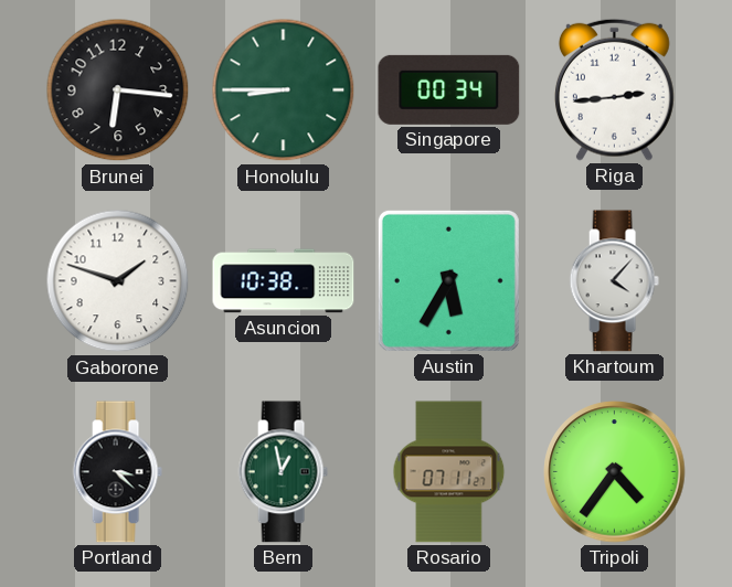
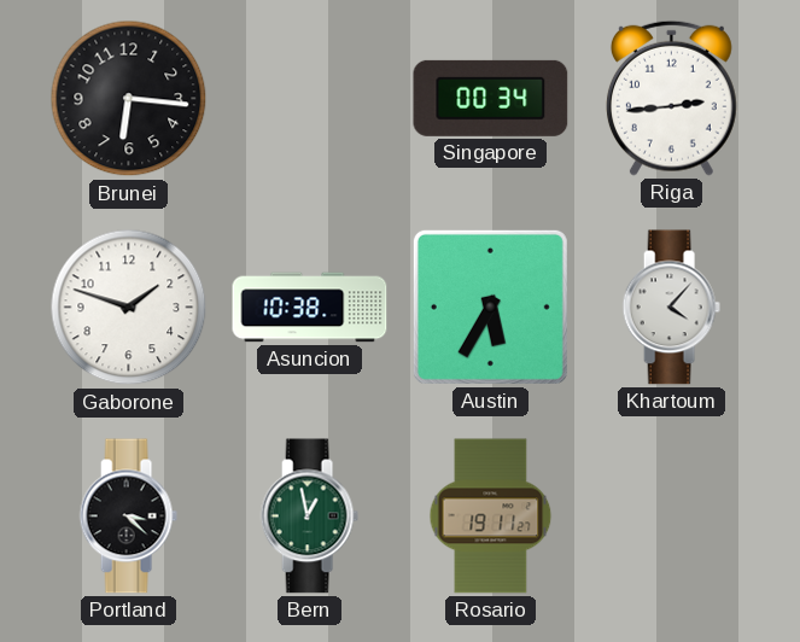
Honolulu: 8:45 -> none (284, 90)
Rosario: 07:11 -> 19:11 (491, 516)
Tripoli: 4:36 -> none (615, 472)
